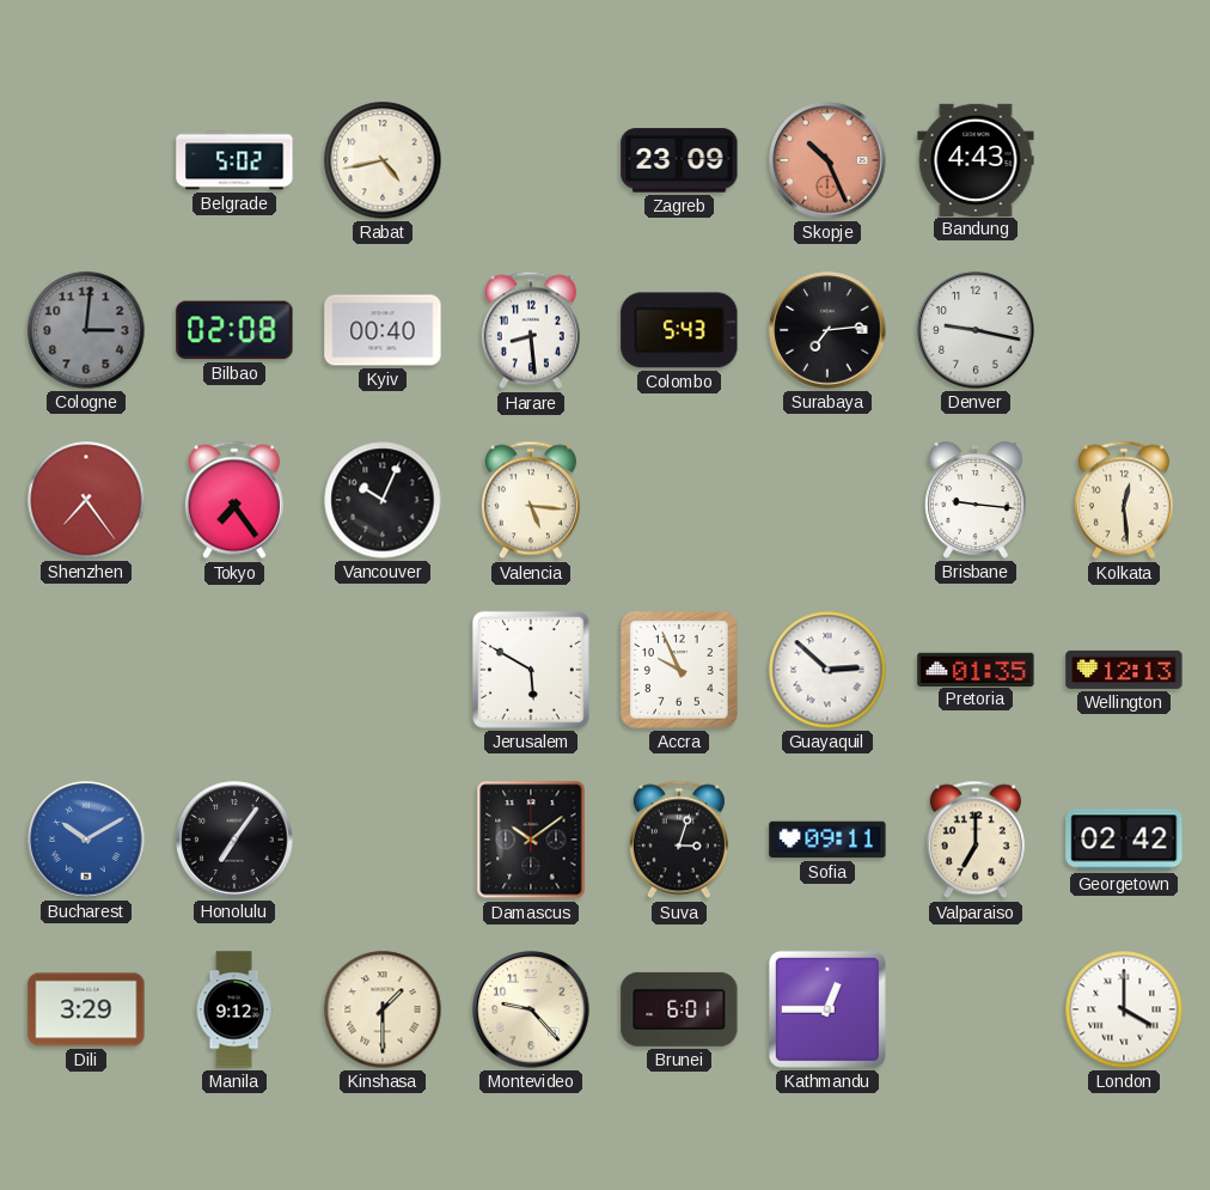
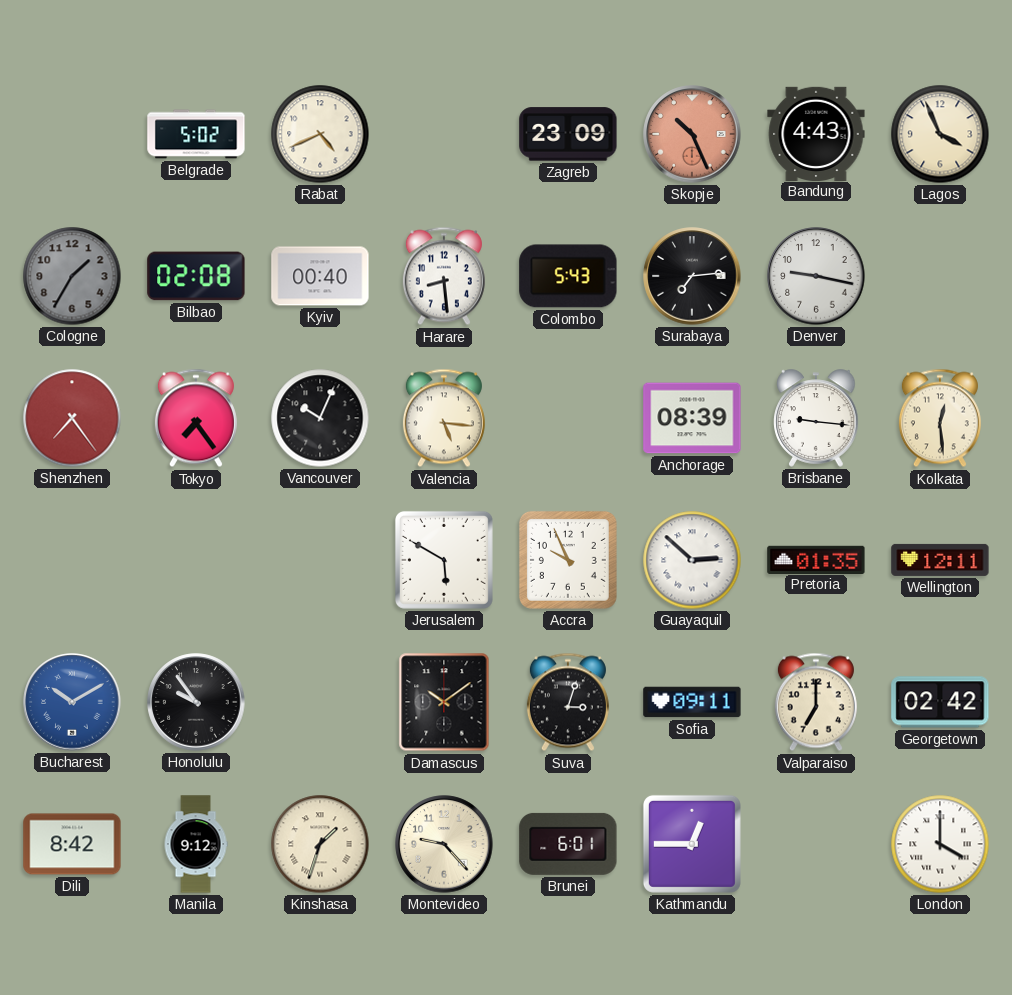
Rabat: 4:43 -> 4:41 (320, 134)
Lagos: none -> 3:56 (940, 134)
Cologne: 3:01 -> 1:35 (72, 276)
Anchorage: none -> 08:39 (692, 418)
Wellington: 12:13 -> 12:11 (940, 560)
Honolulu: 7:06 -> 9:54 (196, 702)
Dili: 3:29 -> 8:42 (72, 844)
Kinshasa: 1:30 -> 1:33 (320, 844)
